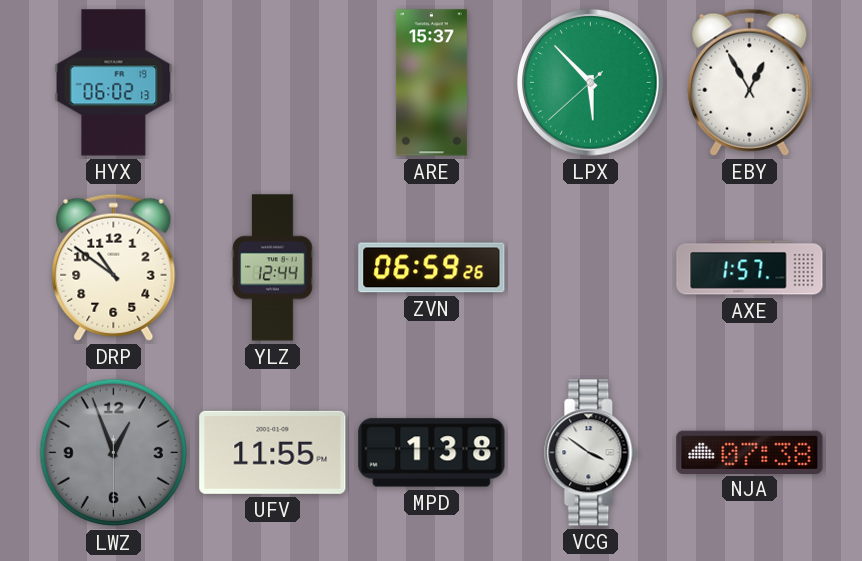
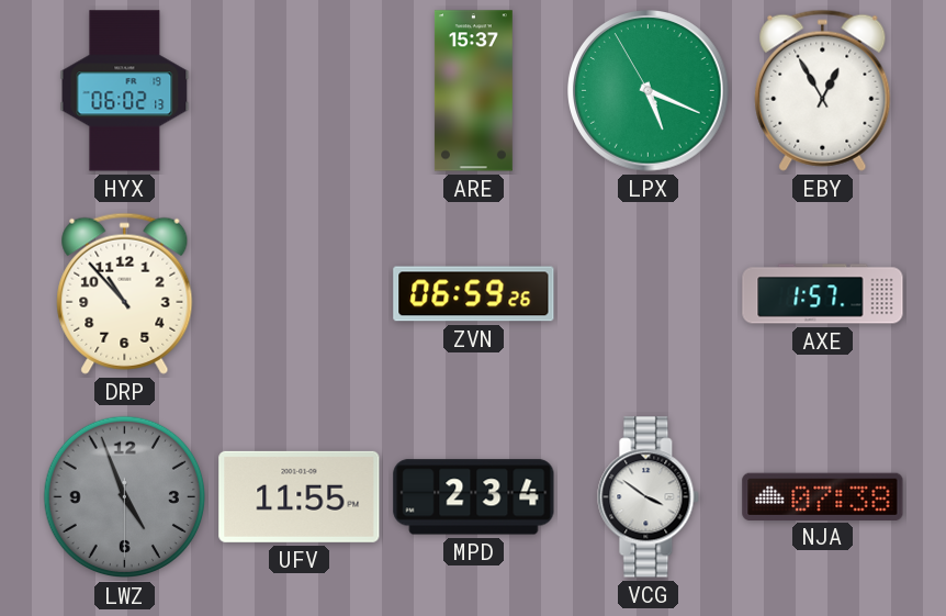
LPX: 5:52 -> 5:18 (649, 91)
DRP: 10:51 -> 10:53 (125, 293)
YLZ: 12:44 -> none (273, 268)
LWZ: 12:56 -> 4:56 (125, 497)
MPD: 1:38 -> 2:34 (474, 497)
